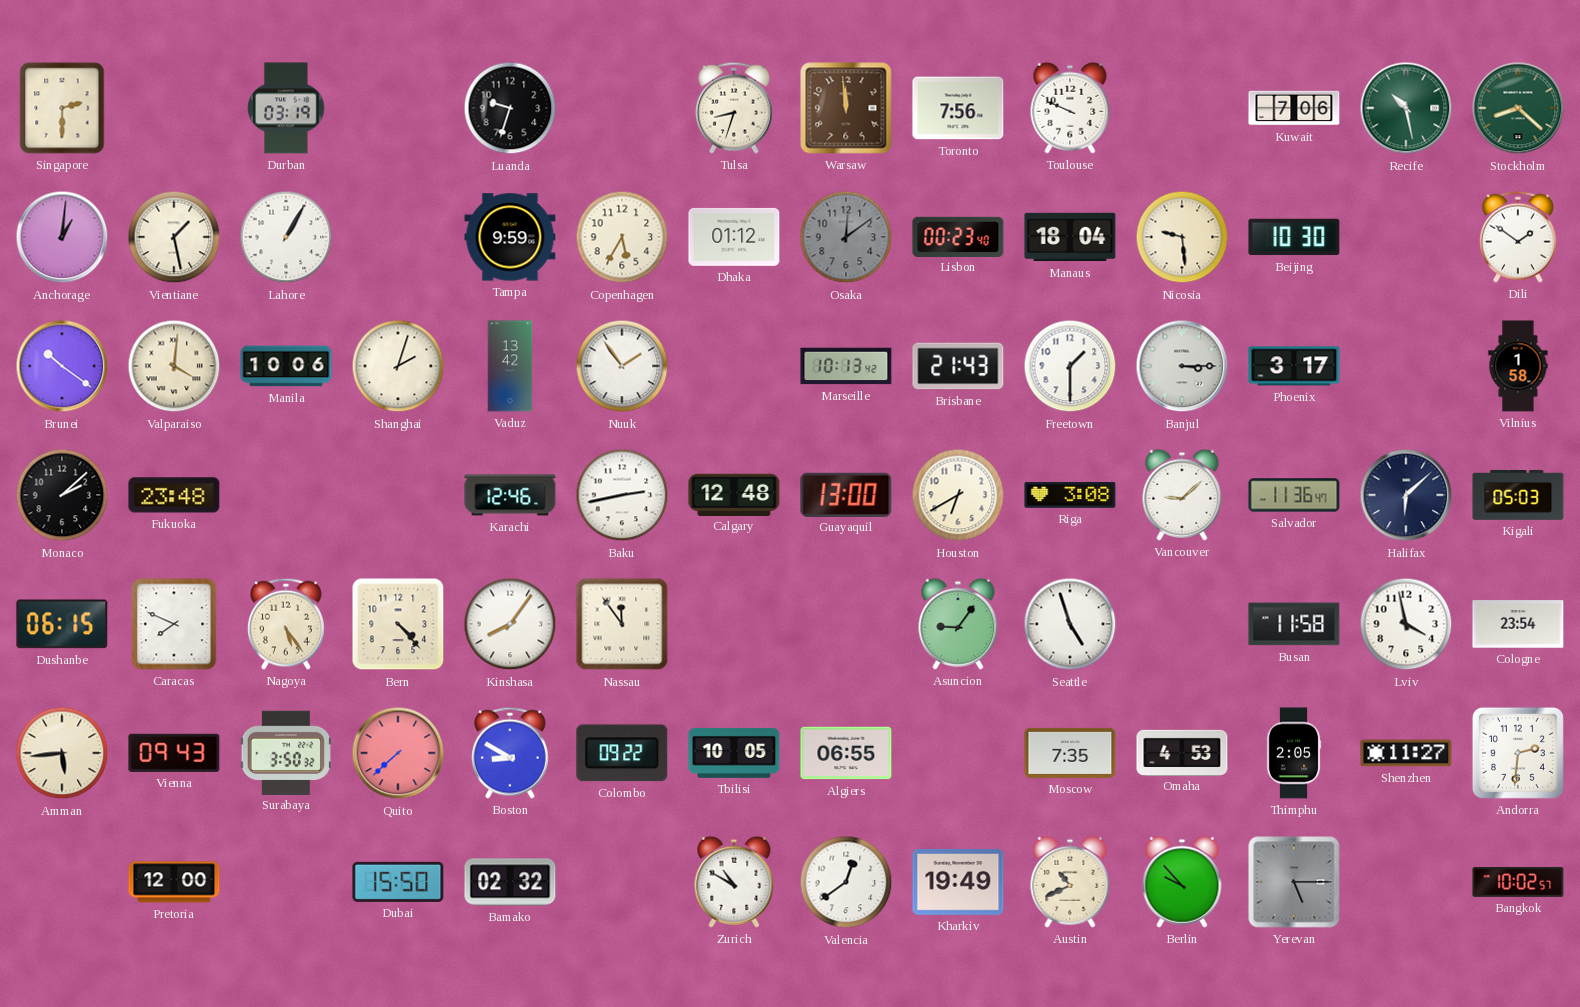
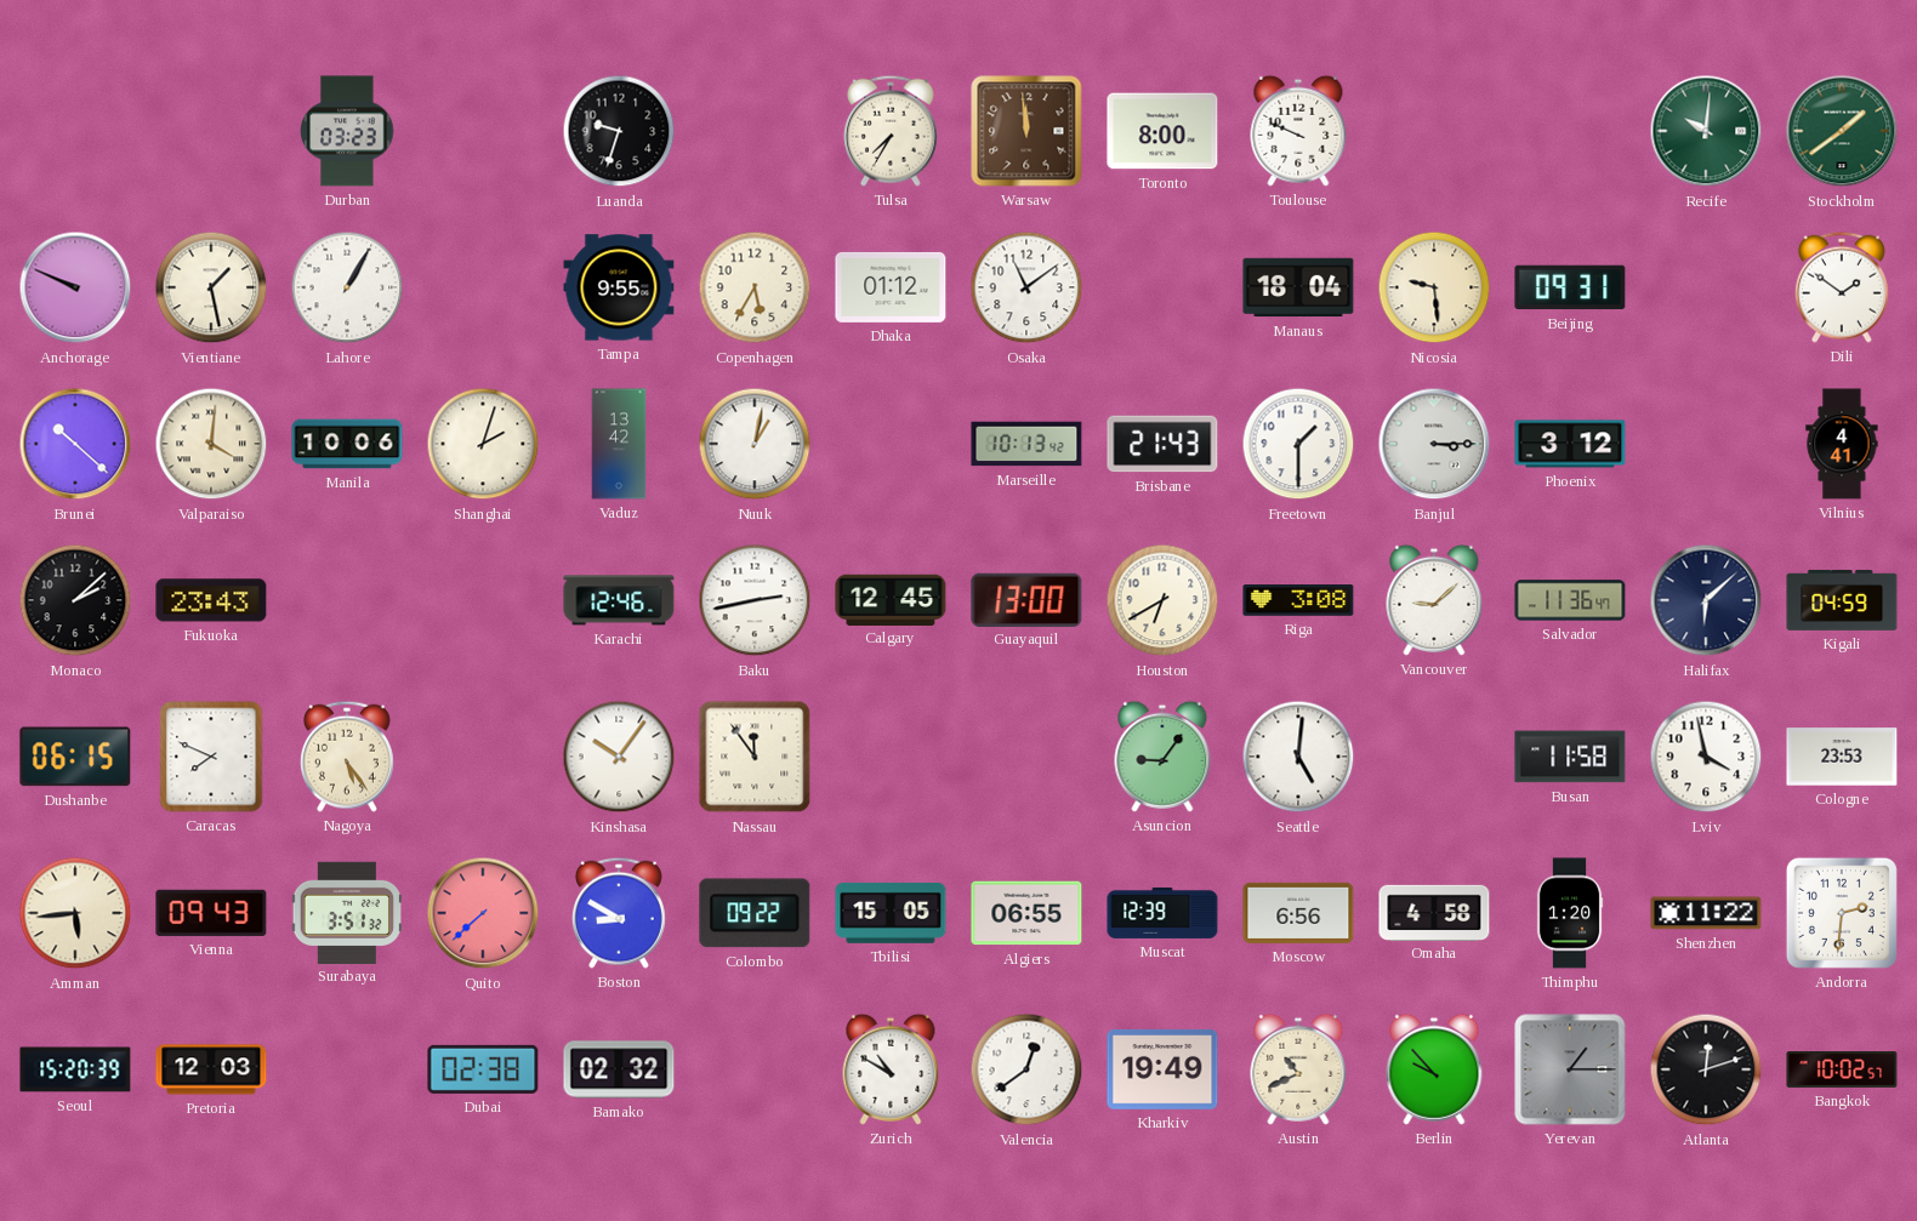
Singapore: 2:30 -> none (62, 108)
Durban: 03:19 -> 03:23 (347, 131)
Tulsa: 8:33 -> 7:35 (891, 131)
Toronto: 7:56 -> 8:00 (1162, 131)
Kuwait: 7:06 -> none (1294, 108)
Recife: 10:28 -> 10:01 (1706, 131)
Stockholm: 8:22 -> 1:39 (1842, 131)
Anchorage: 1:01 -> 9:49 (75, 287)
Tampa: 9:59 -> 9:55 (619, 287)
Osaka: 12:09 -> 11:09 (1026, 287)
Osaka dial: grey -> white (1026, 287)
Lisbon: 00:23 -> none (958, 236)
Beijing: 10:30 -> 09:31 (1570, 287)
Brunei: 10:21 -> 10:22 (75, 444)
Nuuk: 1:54 -> 1:02 (755, 444)
Phoenix: 3:17 -> 3:12 (1570, 444)
Vilnius: 1:58 -> 4:41 (1842, 444)
Fukuoka: 23:48 -> 23:43 (211, 600)
Calgary: 12:48 -> 12:45 (891, 599)
Kigali: 05:03 -> 04:59 (1842, 600)
Bern: 4:23 -> none (398, 624)
Kinshasa: 8:06 -> 10:06 (619, 757)
Seattle: 4:57 -> 5:01 (1298, 757)
Cologne: 23:54 -> 23:53 (1842, 757)
Surabaya: 3:50 -> 3:51 (346, 912)
Tbilisi: 10:05 -> 15:05 (891, 913)
Muscat: none -> 12:39 (1162, 913)
Moscow: 7:35 -> 6:56 (1298, 913)
Omaha: 4:53 -> 4:58 (1434, 912)
Thimphu: 2:05 -> 1:20 (1570, 913)
Shenzhen: 11:27 -> 11:22 (1706, 913)
Seoul: none -> 15:20 (75, 1069)
Pretoria: 12:00 -> 12:03 (211, 1069)
Dubai: 15:50 -> 02:38 (483, 1069)
Yerevan: 5:15 -> 1:15 (1570, 1069)
Atlanta: none -> 12:12 (1706, 1069)
